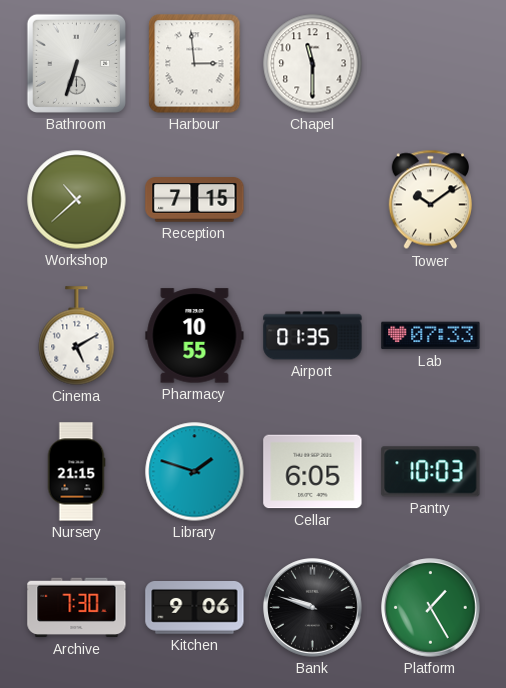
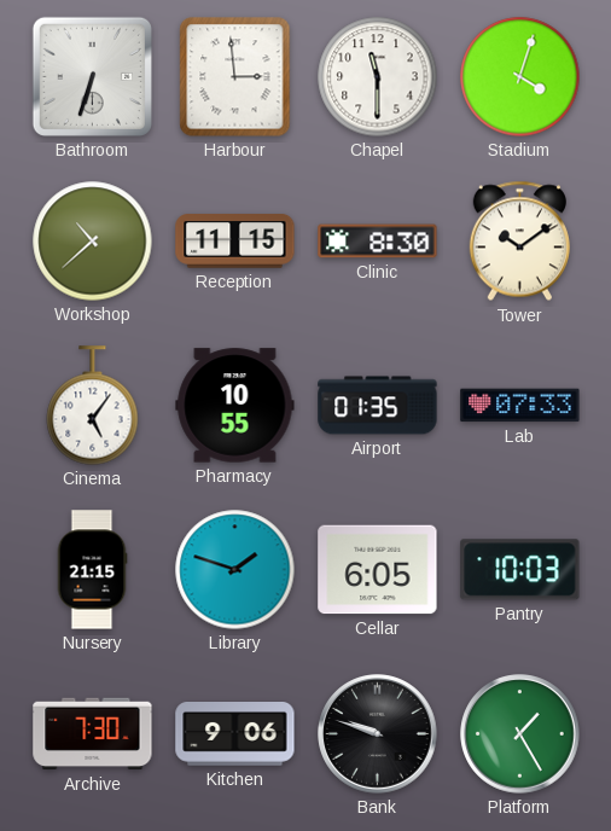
Stadium: none -> 4:03 (520, 77)
Reception: 7:15 -> 11:15 (235, 242)
Clinic: none -> 8:30 (378, 242)
Cinema: 5:10 -> 5:06 (93, 406)
